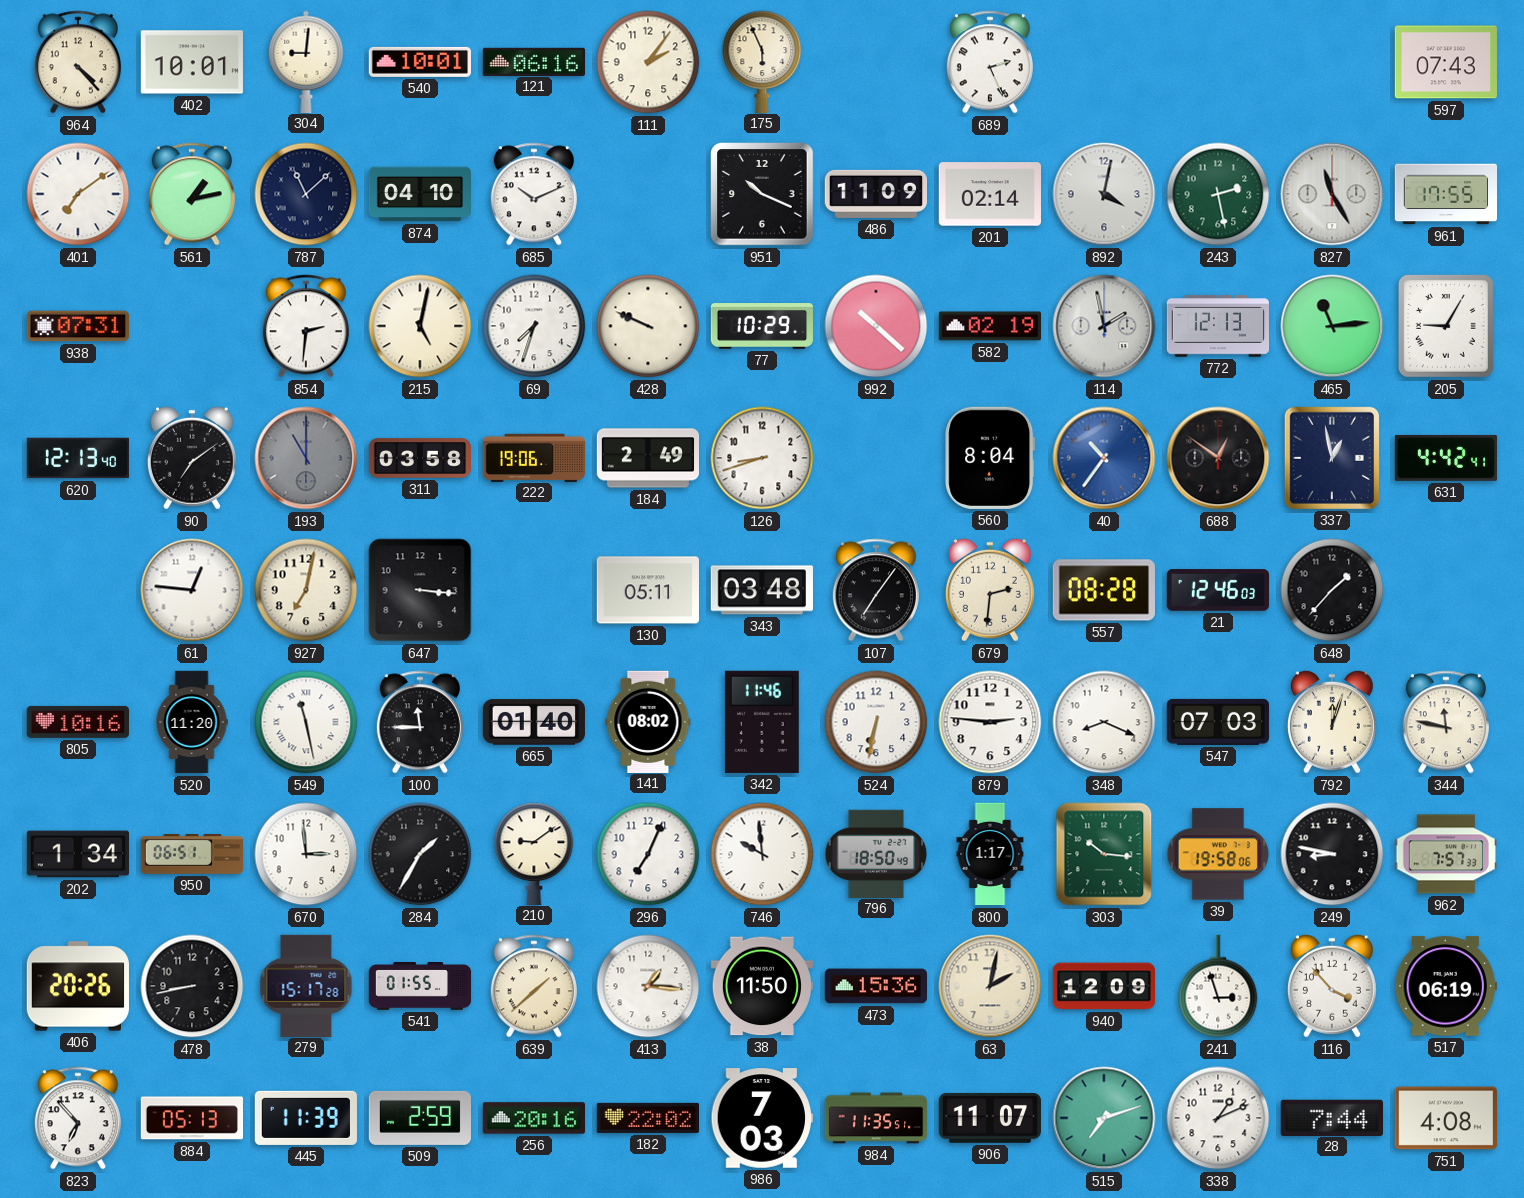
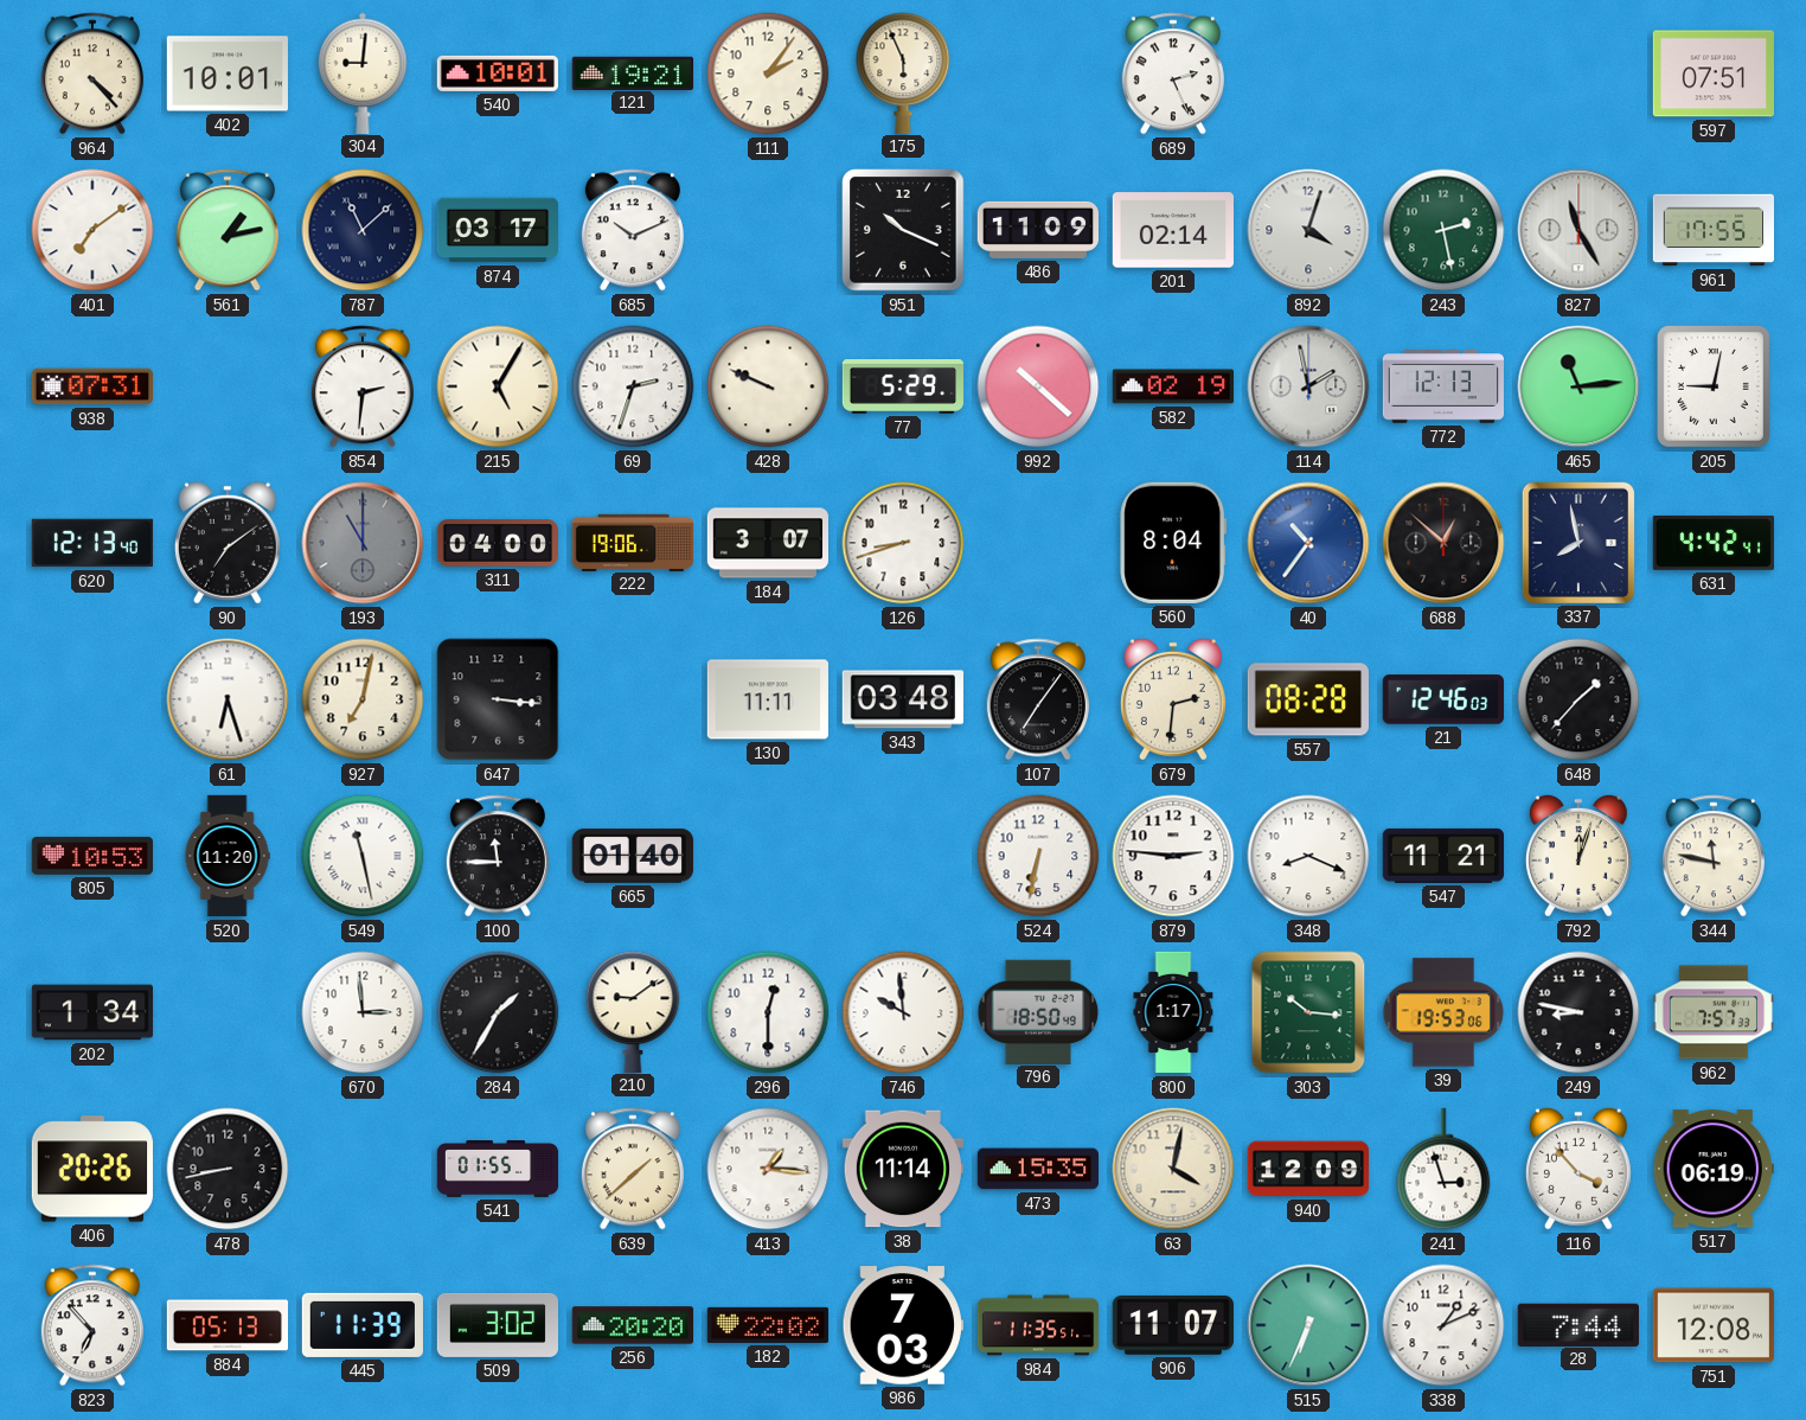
121: 06:16 -> 19:21 (632, 72)
597: 07:43 -> 07:51 (1714, 73)
874: 04:10 -> 03:17 (498, 230)
892: 4:02 -> 4:03 (1308, 230)
215: 5:02 -> 5:05 (498, 386)
69: 7:33 -> 2:33 (633, 386)
77: 10:29 -> 5:29 (903, 388)
205: 9:05 -> 9:02 (1714, 386)
311: 03:58 -> 04:00 (497, 543)
184: 2:49 -> 3:07 (767, 543)
688: 12:51 -> 12:52 (1443, 543)
337: 12:58 -> 7:58 (1578, 543)
61: 12:46 -> 6:27 (228, 699)
130: 05:11 -> 11:11 (768, 699)
805: 10:16 -> 10:53 (91, 856)
141: 08:02 -> none (648, 721)
342: 11:46 -> none (762, 722)
547: 07:03 -> 11:21 (1442, 856)
950: 06:51 -> none (191, 855)
296: 7:04 -> 12:30 (768, 1012)
39: 19:58 -> 19:53 (1443, 1012)
279: 15:17 -> none (306, 985)
38: 11:50 -> 11:14 (902, 1169)
473: 15:36 -> 15:35 (1037, 1169)
63: 2:02 -> 4:02 (1173, 1169)
509: 2:59 -> 3:02 (497, 1325)
256: 20:16 -> 20:20 (632, 1325)
515: 7:12 -> 6:34 (1308, 1325)
751: 4:08 -> 12:08 (1714, 1325)
